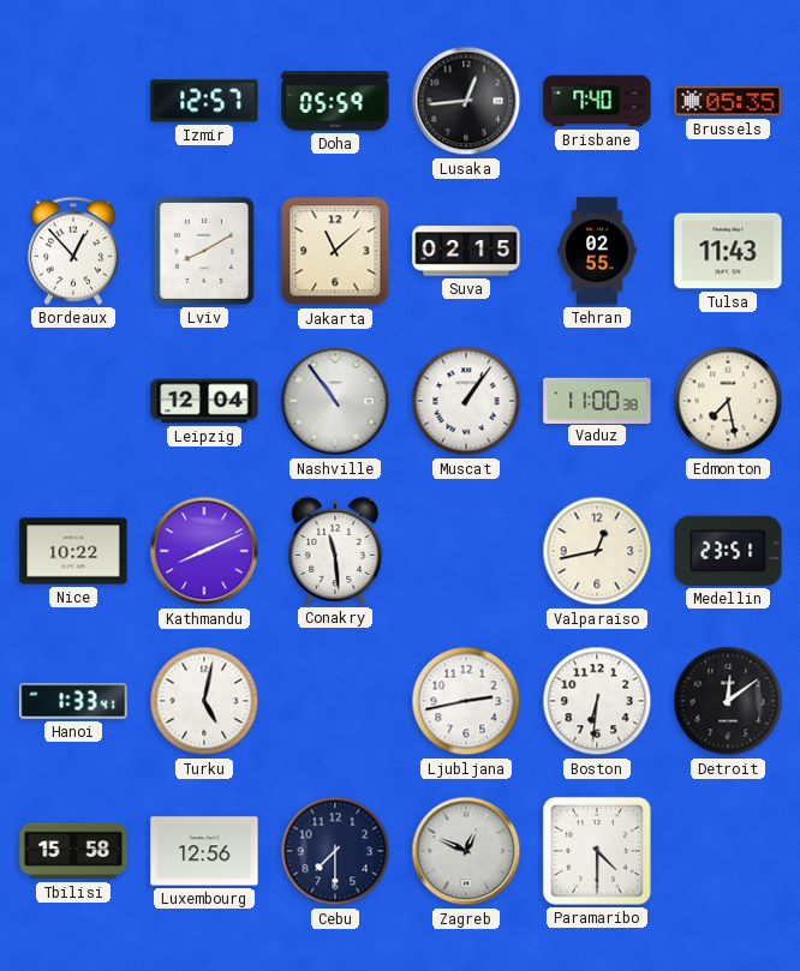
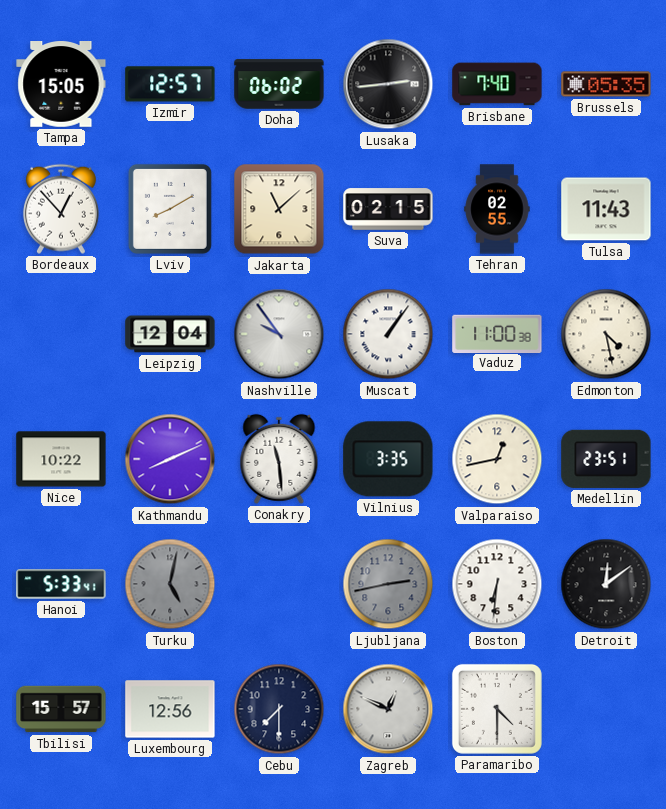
Tampa: none -> 15:05 (61, 85)
Doha: 05:59 -> 06:02 (279, 84)
Lusaka: 12:44 -> 2:44 (388, 84)
Nashville: 10:54 -> 9:54 (279, 334)
Edmonton: 7:28 -> 4:28 (606, 334)
Vilnius: none -> 3:35 (388, 459)
Hanoi: 1:33 -> 5:33 (61, 584)
Turku dial: white -> grey (170, 584)
Ljubljana dial: white -> grey (388, 584)
Tbilisi: 15:58 -> 15:57 (61, 709)
